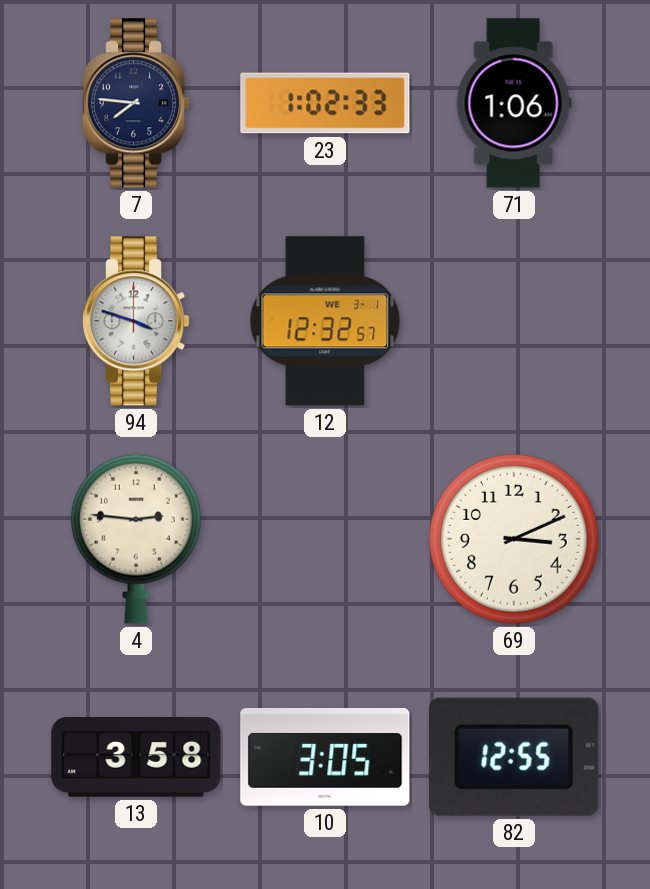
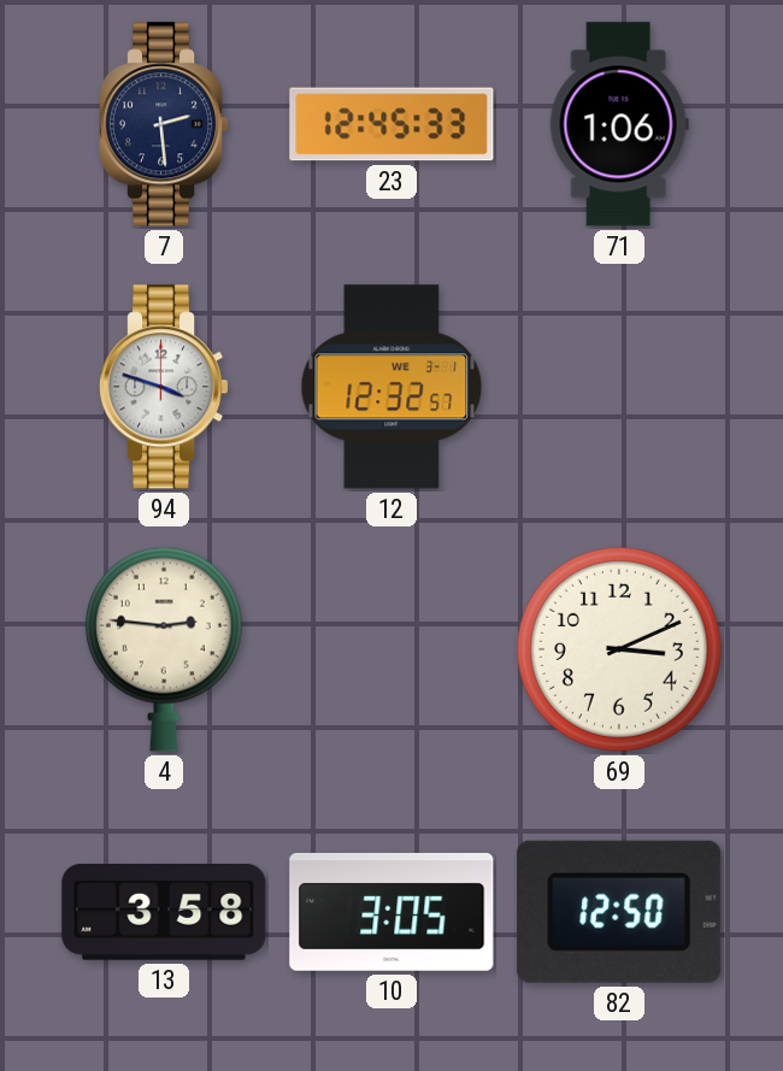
7: 7:46 -> 2:29 (164, 124)
23: 1:02 -> 12:45 (391, 124)
82: 12:55 -> 12:50 (619, 912)
